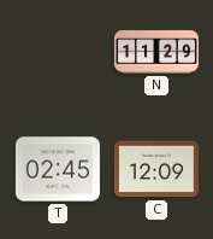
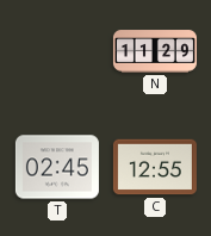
C: 12:09 -> 12:55 (155, 167)
